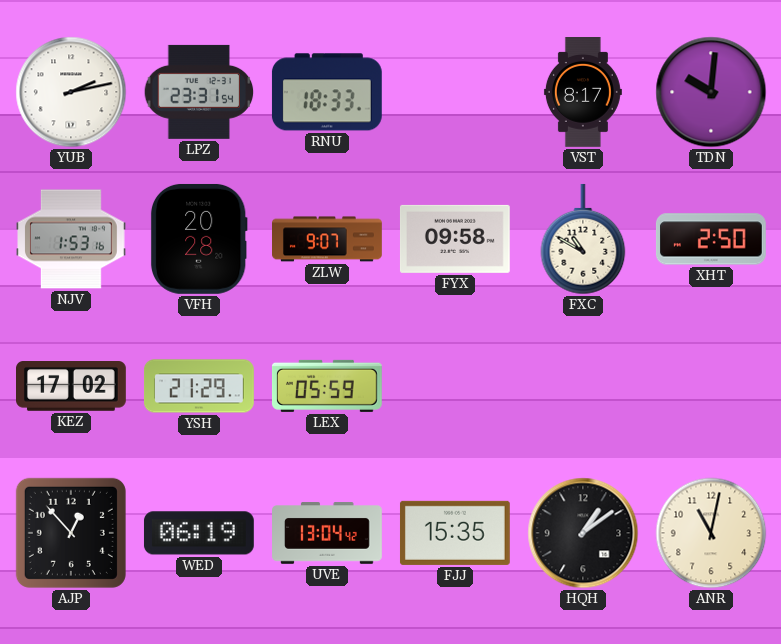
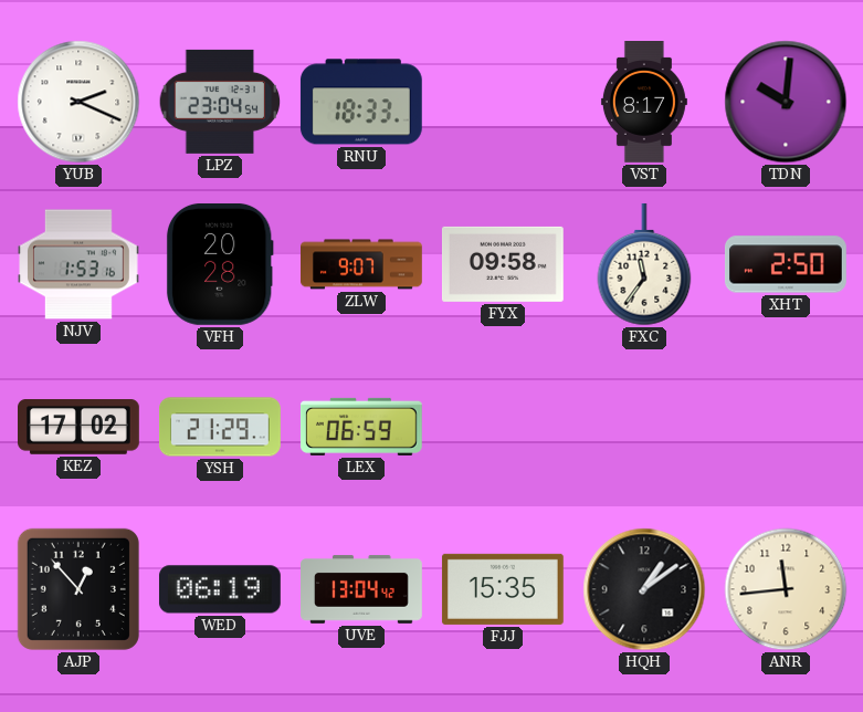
YUB: 2:13 -> 2:19 (78, 102)
LPZ: 23:31 -> 23:04 (220, 102)
FXC: 10:50 -> 11:36 (644, 264)
LEX: 05:59 -> 06:59 (361, 427)
ANR: 11:02 -> 11:44 (786, 589)
